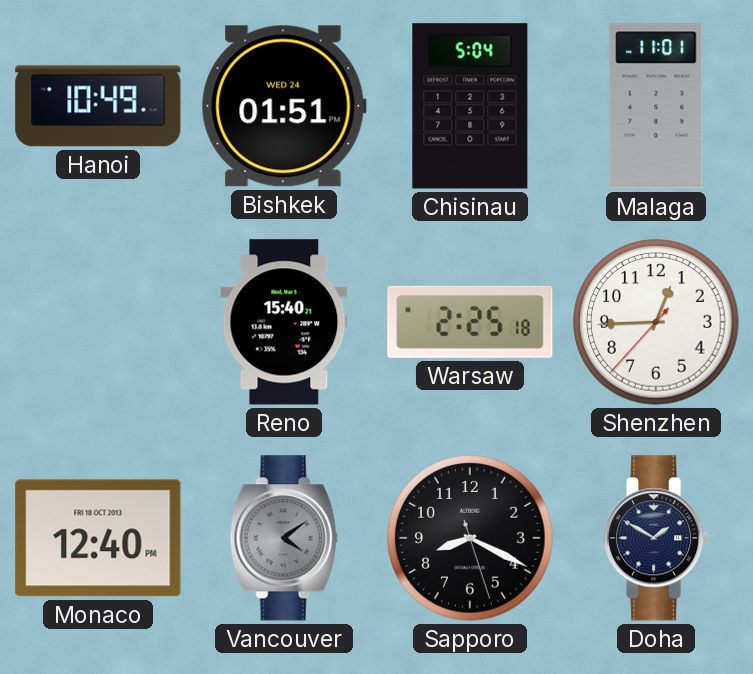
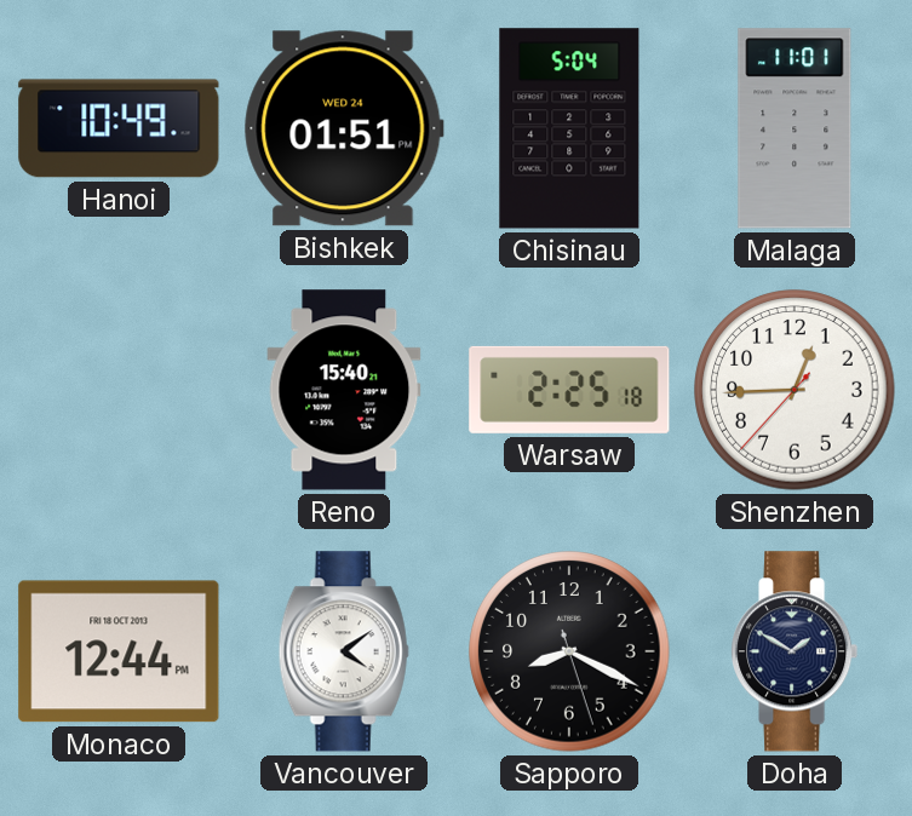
Monaco: 12:40 -> 12:44 (119, 651)
Vancouver dial: grey -> white (344, 651)
